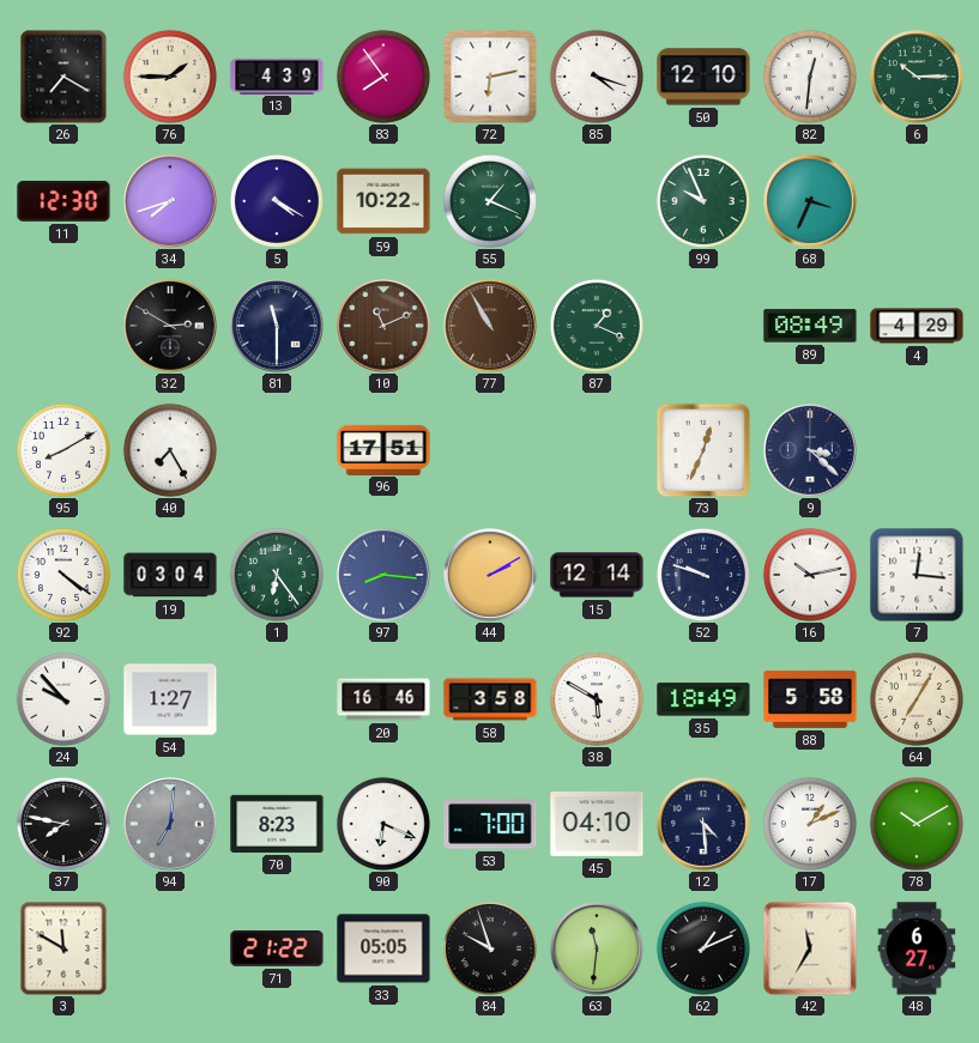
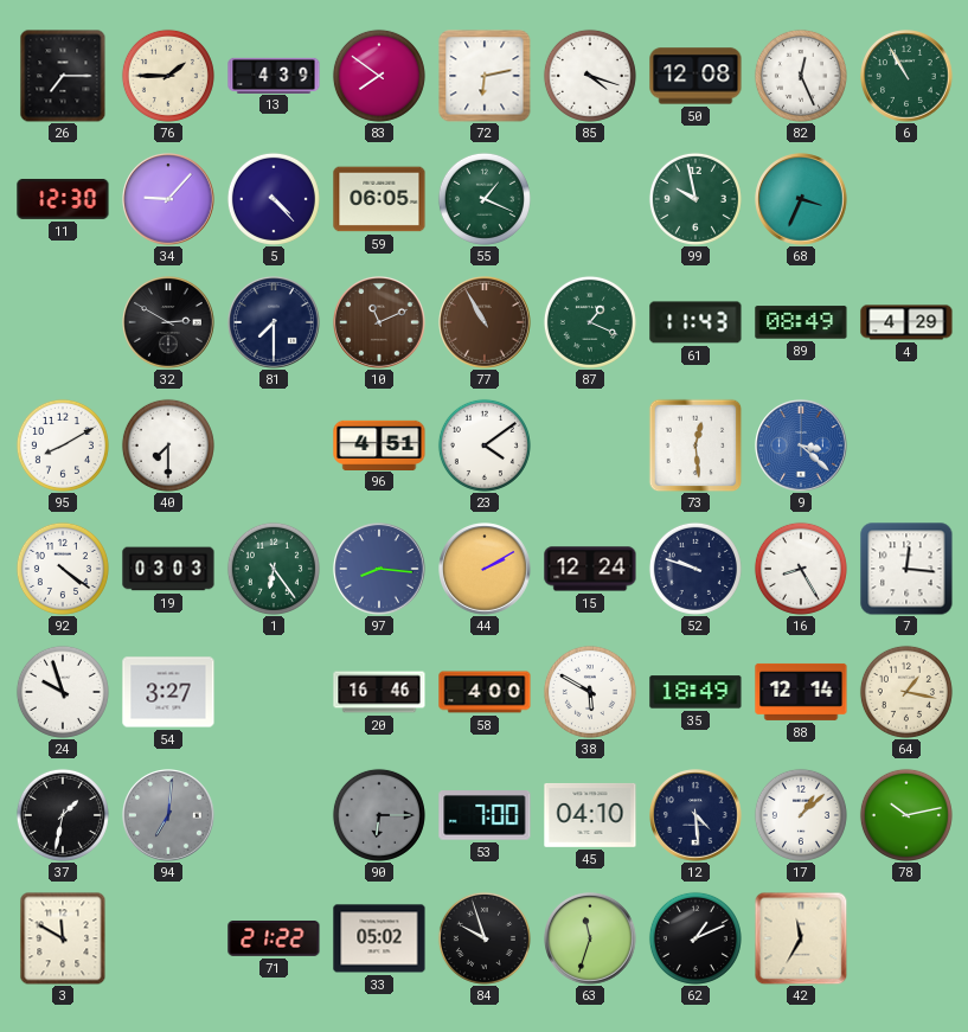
26: 7:20 -> 7:15 (63, 76)
83: 7:54 -> 7:51 (379, 76)
50: 12:10 -> 12:08 (695, 76)
82: 12:31 -> 12:26 (801, 76)
6: 10:15 -> 10:55 (906, 76)
34: 7:42 -> 9:07 (168, 199)
5: 4:20 -> 4:23 (274, 199)
59: 10:22 -> 06:05 (379, 199)
99: 9:56 -> 9:58 (695, 199)
81: 11:30 -> 7:30 (274, 322)
61: none -> 11:43 (695, 322)
40: 7:25 -> 7:30 (168, 446)
96: 17:51 -> 4:51 (379, 444)
23: none -> 4:09 (485, 446)
73: 12:34 -> 12:29 (695, 446)
9 dial: navy -> blue (801, 446)
19: 03:04 -> 03:03 (168, 569)
15: 12:14 -> 12:24 (590, 569)
16: 10:13 -> 8:25 (801, 569)
24: 9:53 -> 9:57 (63, 692)
54: 1:27 -> 3:27 (168, 692)
58: 3:58 -> 4:00 (485, 692)
88: 5:58 -> 12:14 (801, 692)
64: 7:05 -> 1:17 (906, 692)
37: 7:47 -> 1:32 (63, 815)
70: 8:23 -> none (277, 824)
90: 6:19 -> 6:15 (379, 815)
90 dial: white -> grey (379, 815)
17: 1:11 -> 1:08 (801, 815)
78: 10:10 -> 10:13 (906, 815)
33: 05:05 -> 05:02 (379, 938)
63: 11:31 -> 11:33 (590, 938)
48: 6:27 -> none (917, 948)
